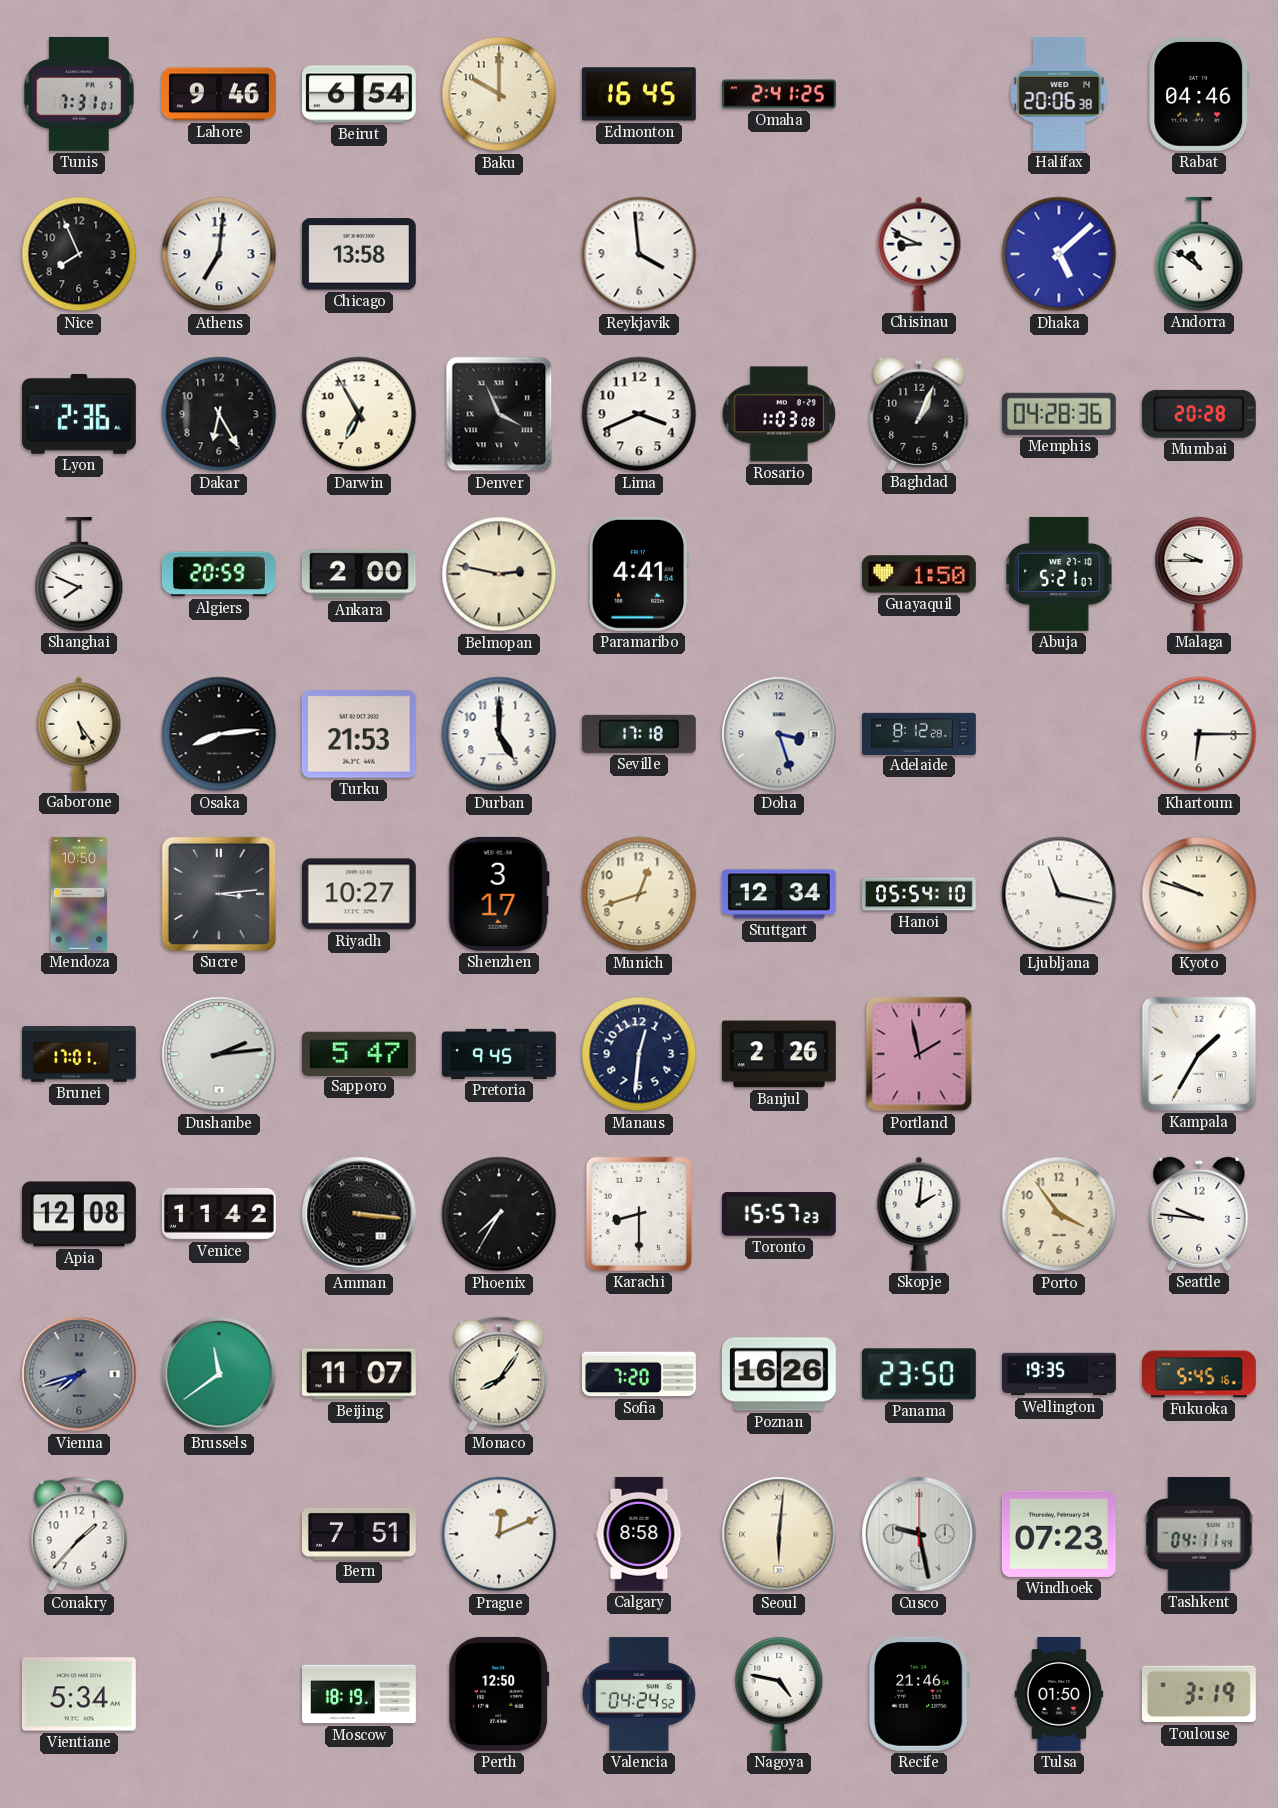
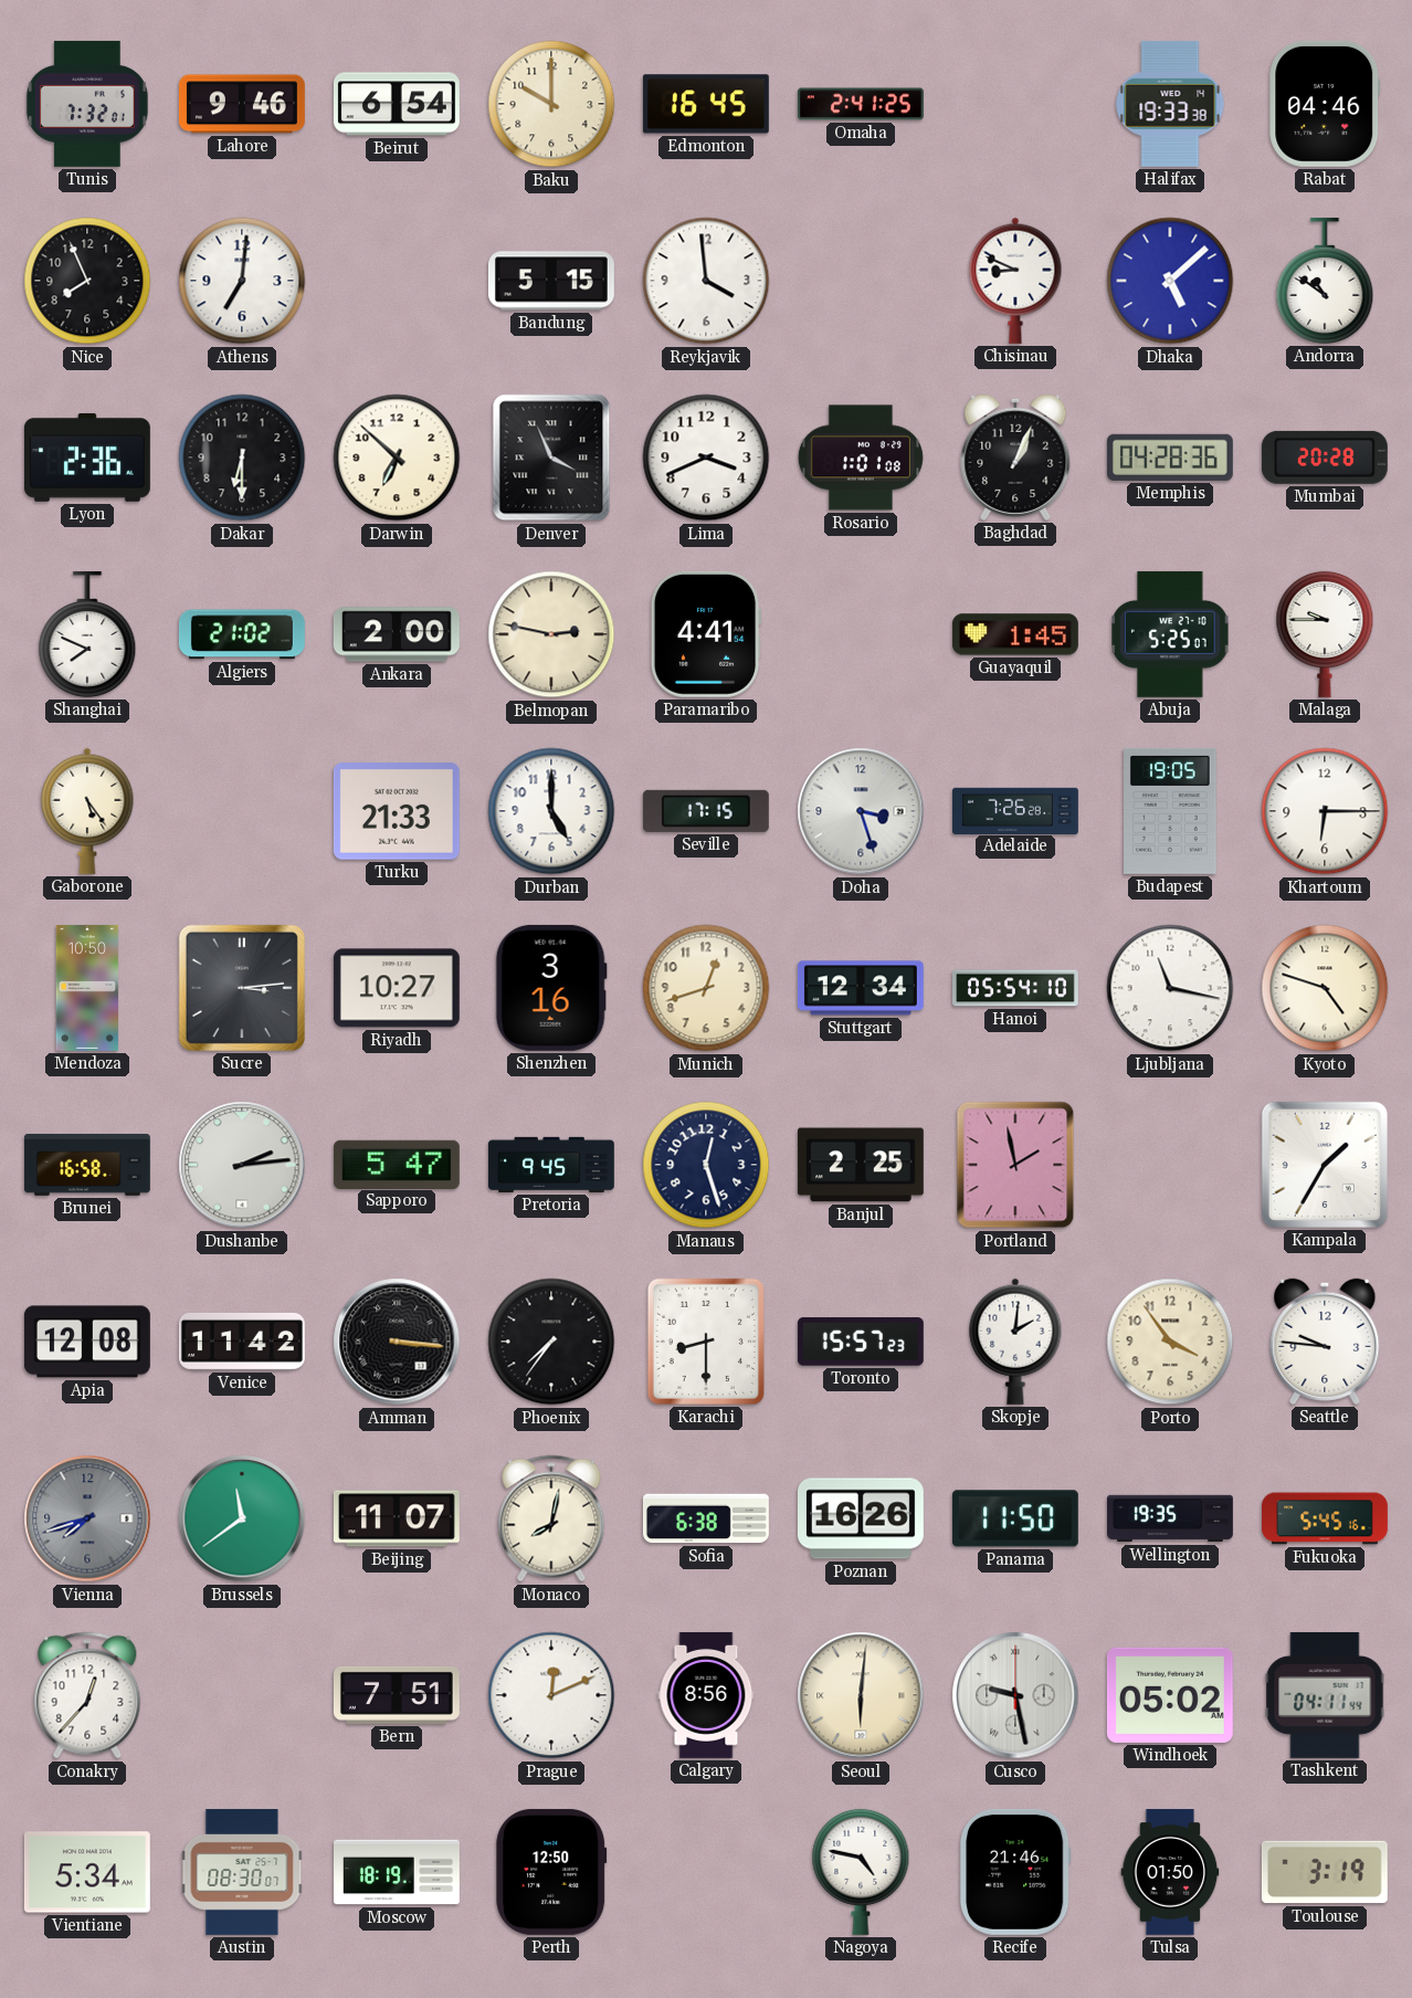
Tunis: 7:31 -> 7:32 (87, 104)
Halifax: 20:06 -> 19:33 (1170, 104)
Chicago: 13:58 -> none (359, 254)
Bandung: none -> 5:15 (551, 281)
Dakar: 6:25 -> 6:30 (242, 458)
Darwin: 6:55 -> 6:52 (397, 458)
Rosario: 1:03 -> 1:01 (861, 458)
Algiers: 20:59 -> 21:02 (242, 634)
Guayaquil: 1:50 -> 1:45 (1015, 634)
Abuja: 5:21 -> 5:25 (1170, 634)
Osaka: 8:14 -> none (219, 734)
Turku: 21:53 -> 21:33 (397, 811)
Seville: 17:18 -> 17:15 (706, 811)
Adelaide: 8:12 -> 7:26 (1016, 810)
Budapest: none -> 19:05 (1171, 811)
Shenzhen: 3:17 -> 3:16 (551, 988)
Kyoto: 9:48 -> 4:48 (1325, 988)
Brunei: 17:01 -> 16:58 (87, 1165)
Manaus: 12:31 -> 12:27 (706, 1165)
Banjul: 2:26 -> 2:25 (861, 1165)
Phoenix: 7:35 -> 7:36 (551, 1342)
Monaco: 8:06 -> 8:02 (551, 1518)
Sofia: 7:20 -> 6:38 (706, 1518)
Panama: 23:50 -> 11:50 (1015, 1518)
Conakry: 1:37 -> 12:37 (87, 1695)
Calgary: 8:58 -> 8:56 (706, 1695)
Windhoek: 07:23 -> 05:02 (1170, 1695)
Austin: none -> 08:30 (242, 1872)
Valencia: 04:24 -> none (639, 1694)
